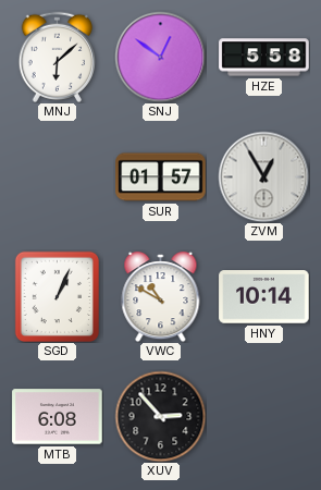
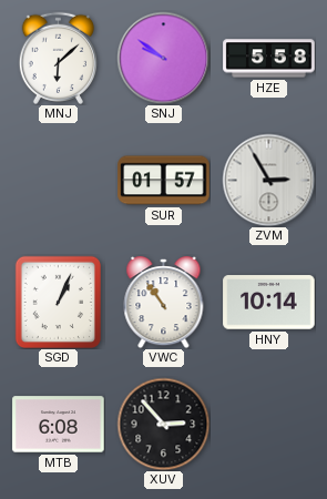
SNJ: 12:51 -> 9:51 (163, 58)
ZVM: 12:55 -> 2:55 (268, 180)
VWC: 10:50 -> 10:54 (164, 303)
